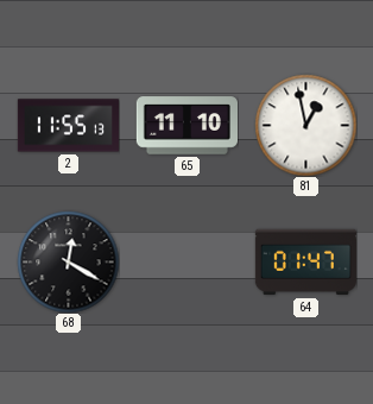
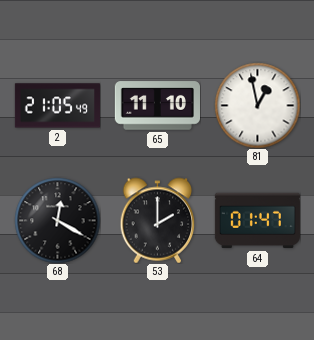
2: 11:55 -> 21:05 (57, 106)
53: none -> 2:00 (158, 220)
